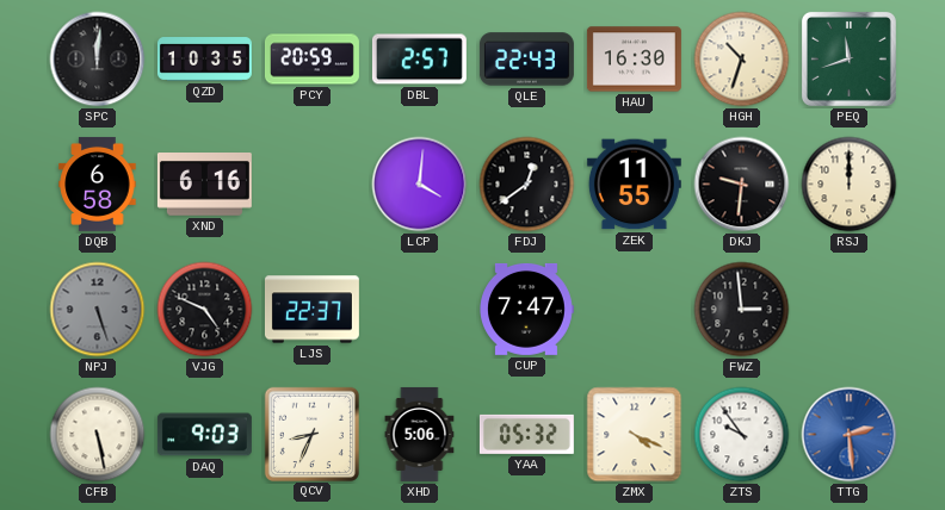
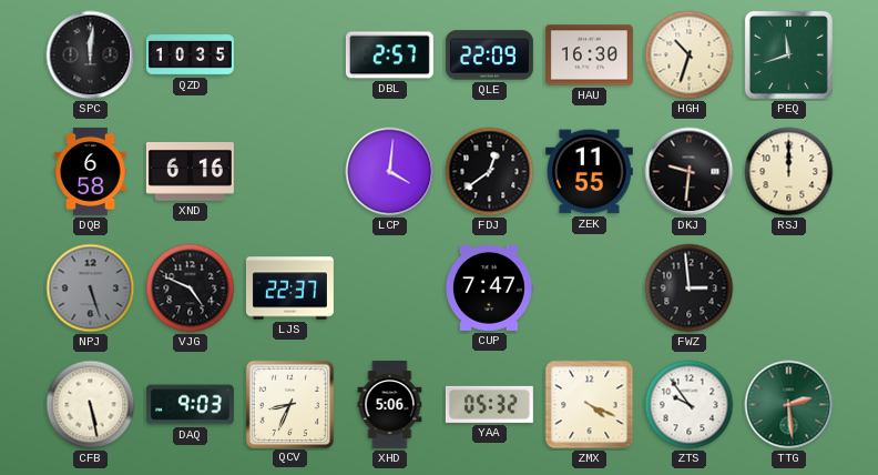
PCY: 20:59 -> none (311, 60)
QLE: 22:43 -> 22:09 (489, 55)
TTG dial: blue -> green (789, 405)
